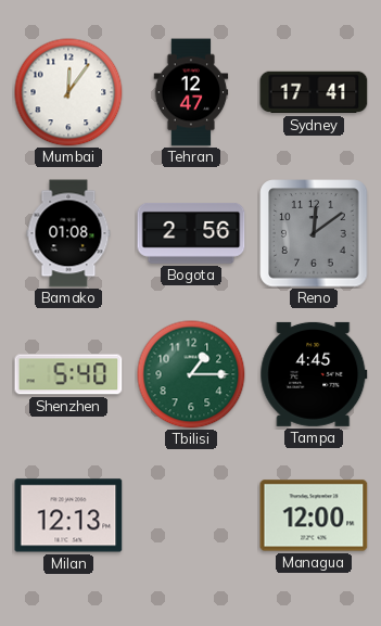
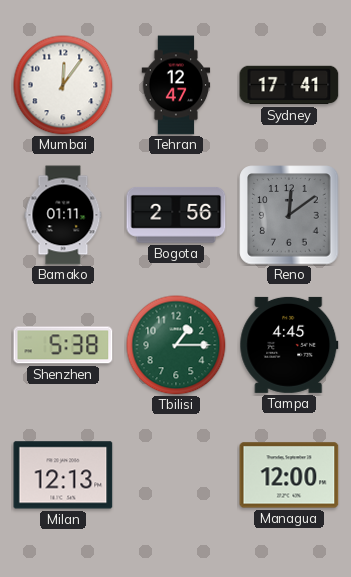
Bamako: 01:08 -> 01:11 (63, 215)
Shenzhen: 5:40 -> 5:38 (63, 345)
